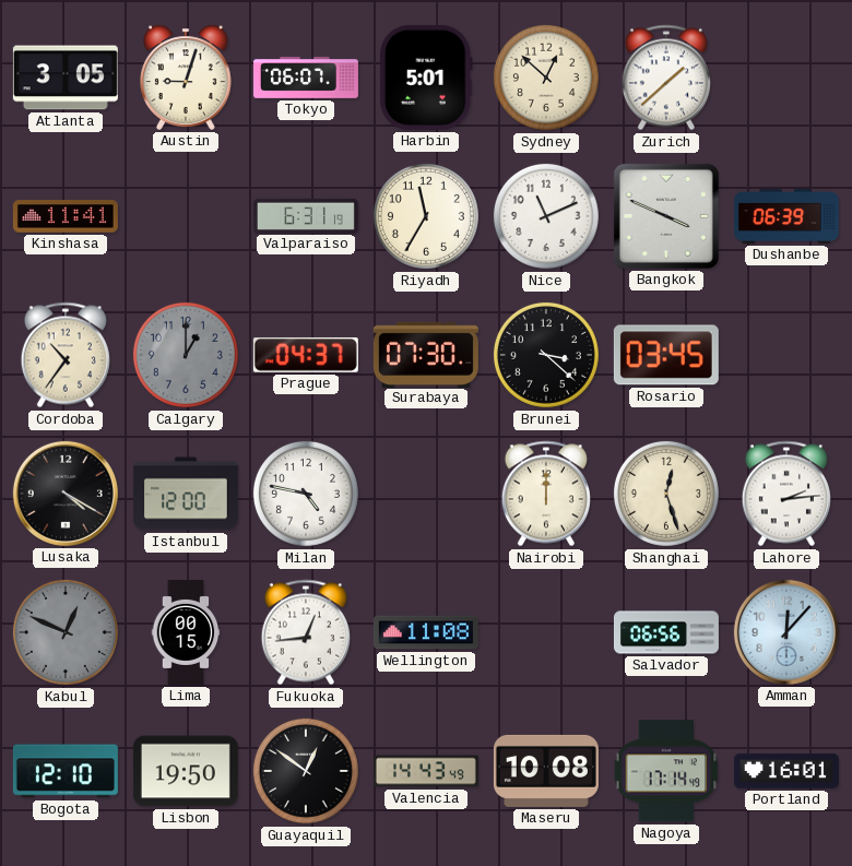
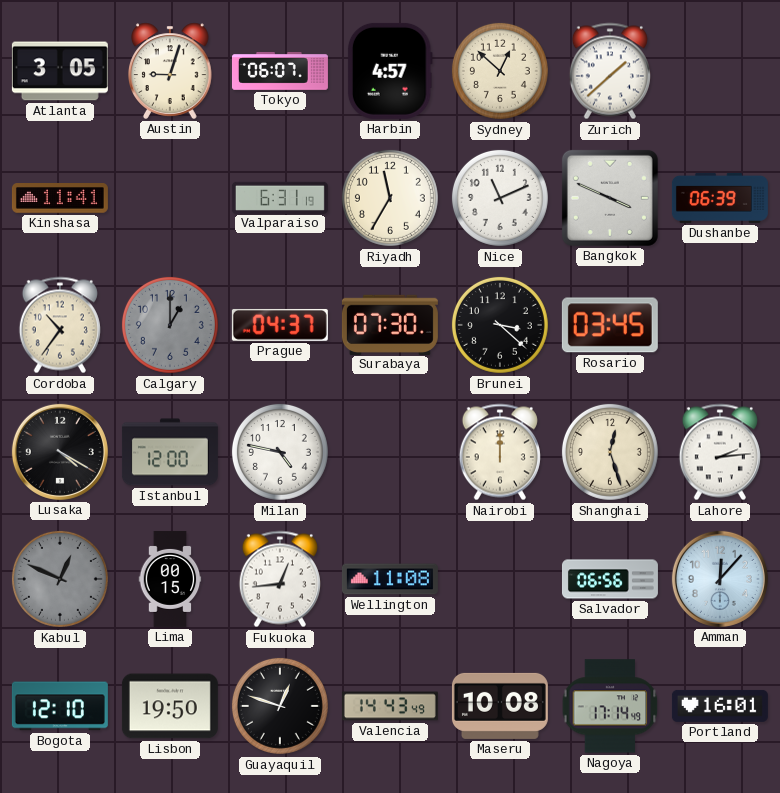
Harbin: 5:01 -> 4:57 (390, 71)
Guayaquil: 12:51 -> 12:48 (280, 706)
